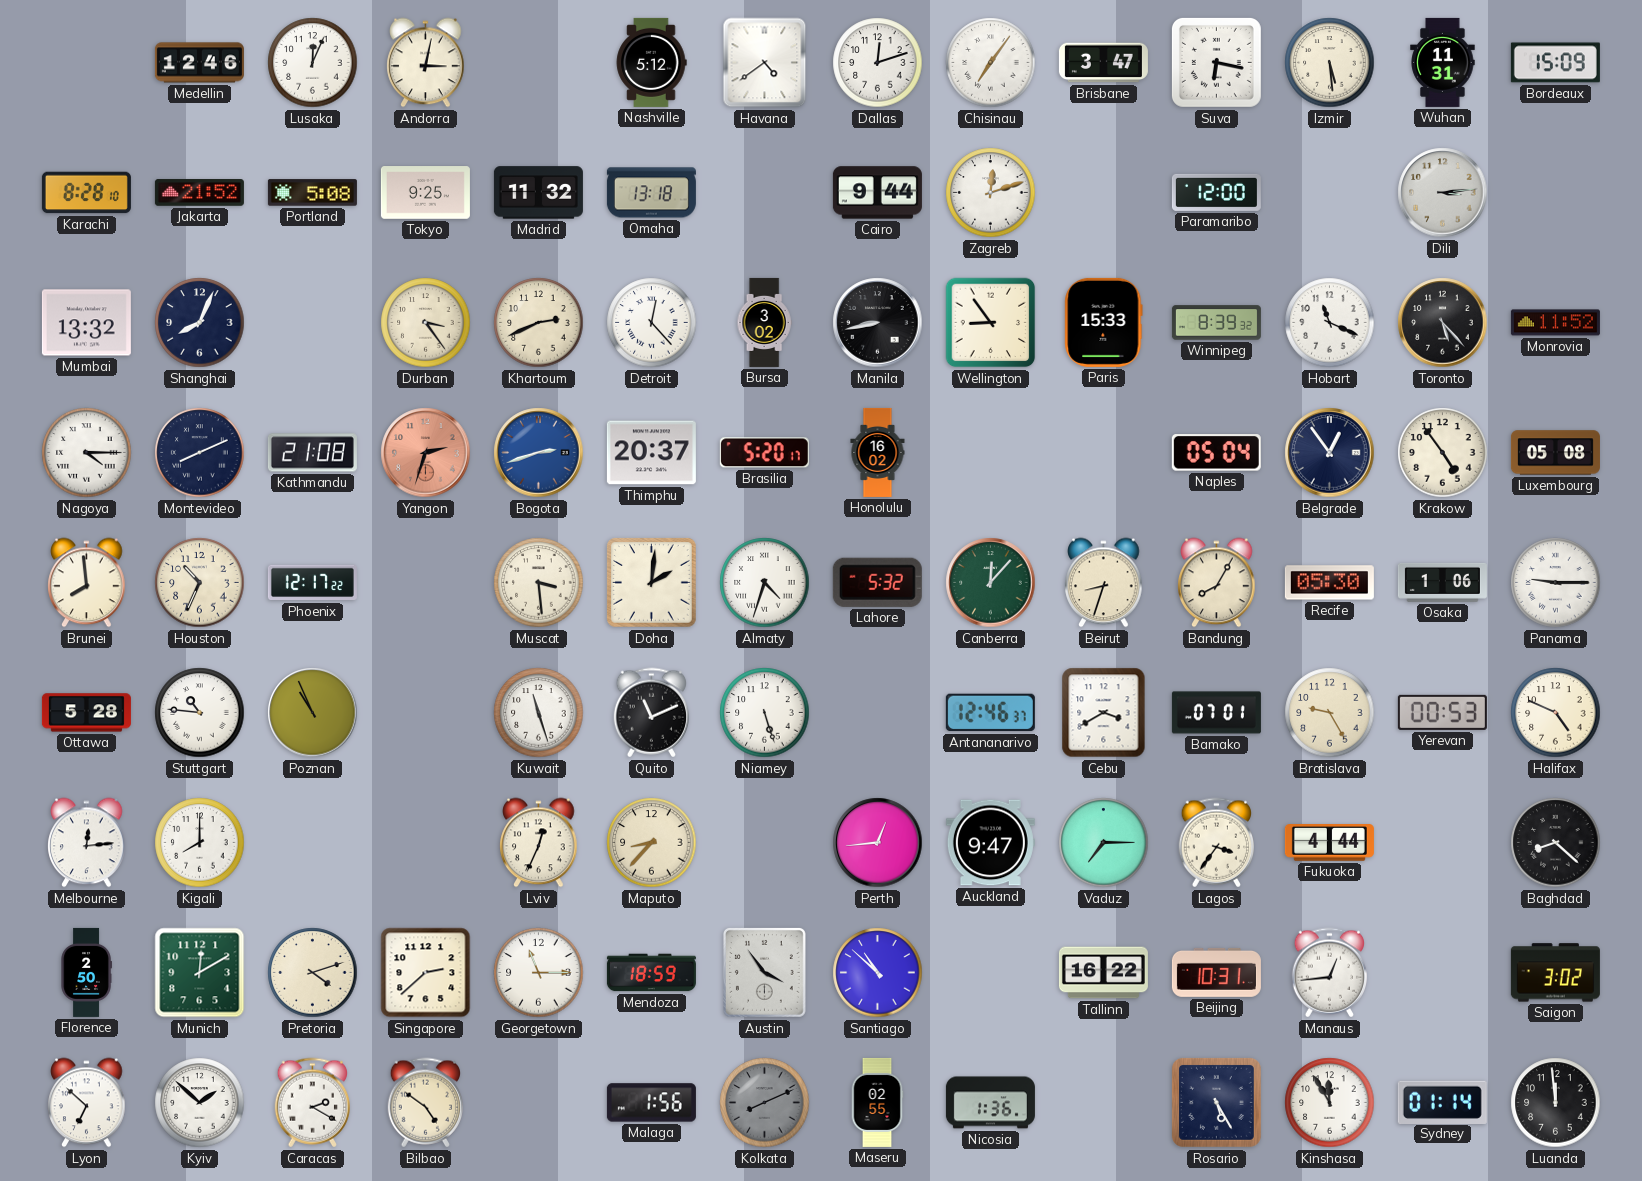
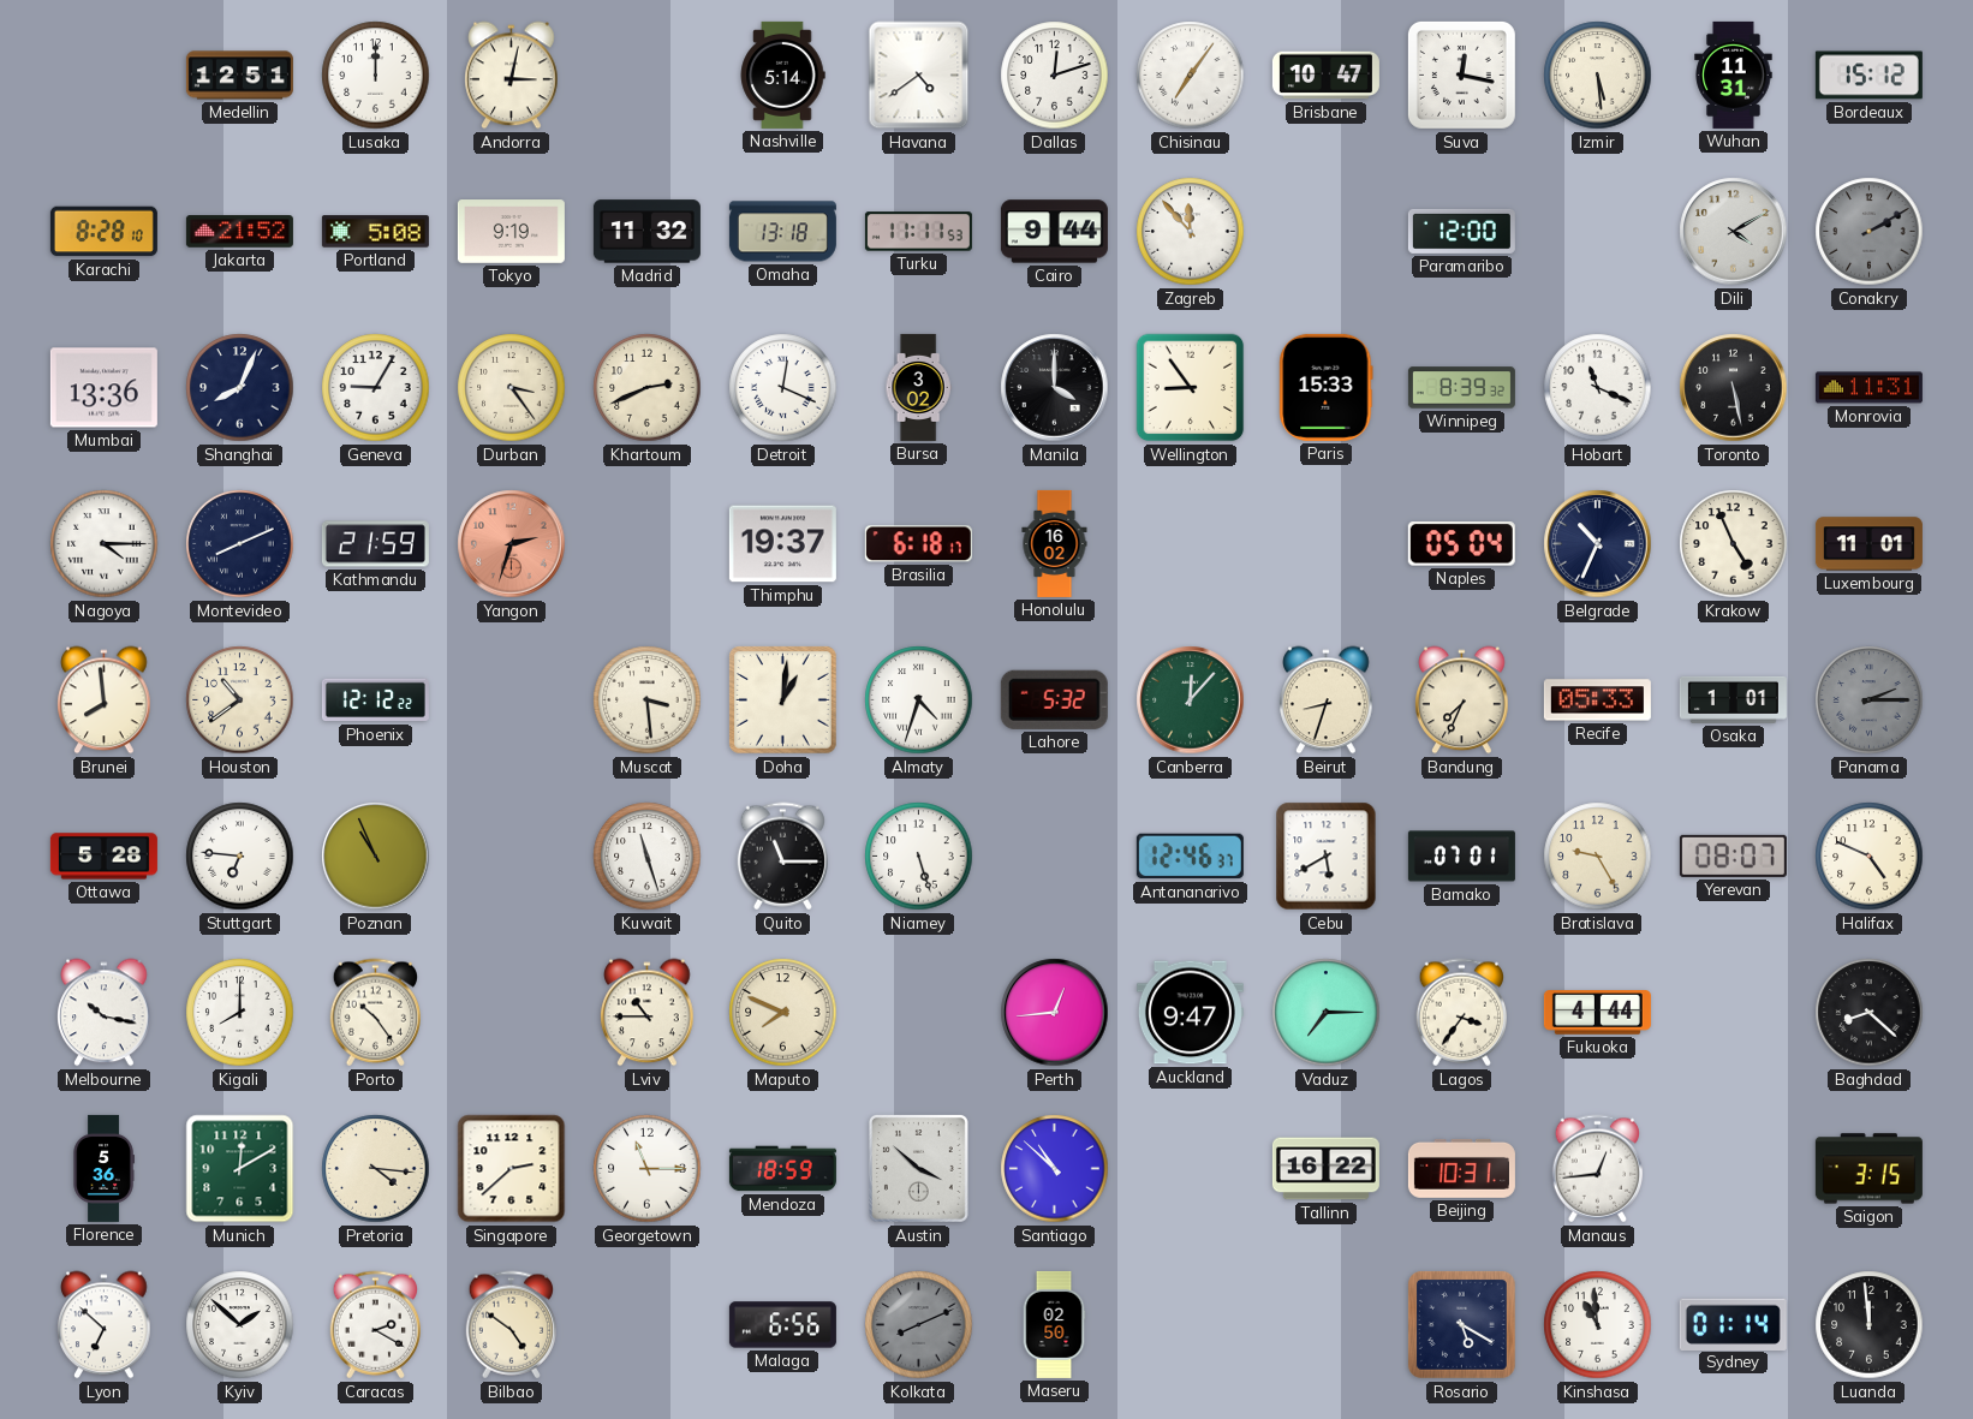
Medellin: 12:46 -> 12:51 (239, 76)
Lusaka: 12:04 -> 12:00 (376, 76)
Nashville: 5:12 -> 5:14 (782, 74)
Brisbane: 3:47 -> 10:47 (1325, 76)
Suva: 6:17 -> 12:17 (1461, 74)
Bordeaux: 15:09 -> 15:12 (1868, 76)
Tokyo: 9:25 -> 9:19 (511, 232)
Turku: none -> 11:11 (918, 232)
Zagreb: 12:12 -> 11:53 (1191, 232)
Dili: 3:14 -> 4:10 (1734, 232)
Conakry: none -> 2:10 (1870, 232)
Mumbai: 13:32 -> 13:36 (103, 388)
Geneva: none -> 9:05 (376, 388)
Detroit: 12:23 -> 12:19 (783, 388)
Manila: 8:43 -> 4:00 (1055, 388)
Toronto: 5:23 -> 5:28 (1734, 388)
Monrovia: 11:52 -> 11:31 (1868, 388)
Kathmandu: 21:08 -> 21:59 (375, 544)
Bogota: 2:42 -> none (539, 453)
Thimphu: 20:37 -> 19:37 (782, 544)
Brasilia: 5:20 -> 6:18 (918, 544)
Belgrade: 12:54 -> 10:34 (1598, 544)
Krakow: 4:54 -> 4:56 (1734, 544)
Luxembourg: 05:08 -> 11:01 (1868, 544)
Houston: 10:34 -> 10:39 (240, 700)
Phoenix: 12:17 -> 12:12 (375, 700)
Doha: 2:01 -> 1:01 (783, 700)
Bandung: 8:05 -> 7:34 (1462, 700)
Recife: 05:30 -> 05:33 (1597, 700)
Osaka: 1:06 -> 1:01 (1733, 699)
Panama: 9:15 -> 2:15 (1870, 700)
Panama dial: white -> grey (1870, 700)
Stuttgart: 10:46 -> 6:46 (240, 857)
Quito: 11:11 -> 11:15 (782, 857)
Cebu: 3:40 -> 5:40 (1327, 857)
Yerevan: 00:53 -> 08:07 (1733, 855)
Melbourne: 12:14 -> 10:17 (105, 1013)
Porto: none -> 10:24 (375, 1013)
Lviv: 12:34 -> 10:45 (648, 1013)
Maputo: 8:37 -> 7:49 (783, 1013)
Florence: 2:50 -> 5:36 (103, 1168)
Pretoria: 4:12 -> 4:16 (376, 1169)
Austin: 3:54 -> 3:52 (918, 1168)
Saigon: 3:02 -> 3:15 (1868, 1169)
Malaga: 1:56 -> 6:56 (782, 1325)
Maseru: 02:55 -> 02:50 (1054, 1324)
Nicosia: 1:36 -> none (990, 1103)
Rosario: 5:25 -> 5:20 (1461, 1324)
Kinshasa: 11:55 -> 10:59 (1598, 1325)
